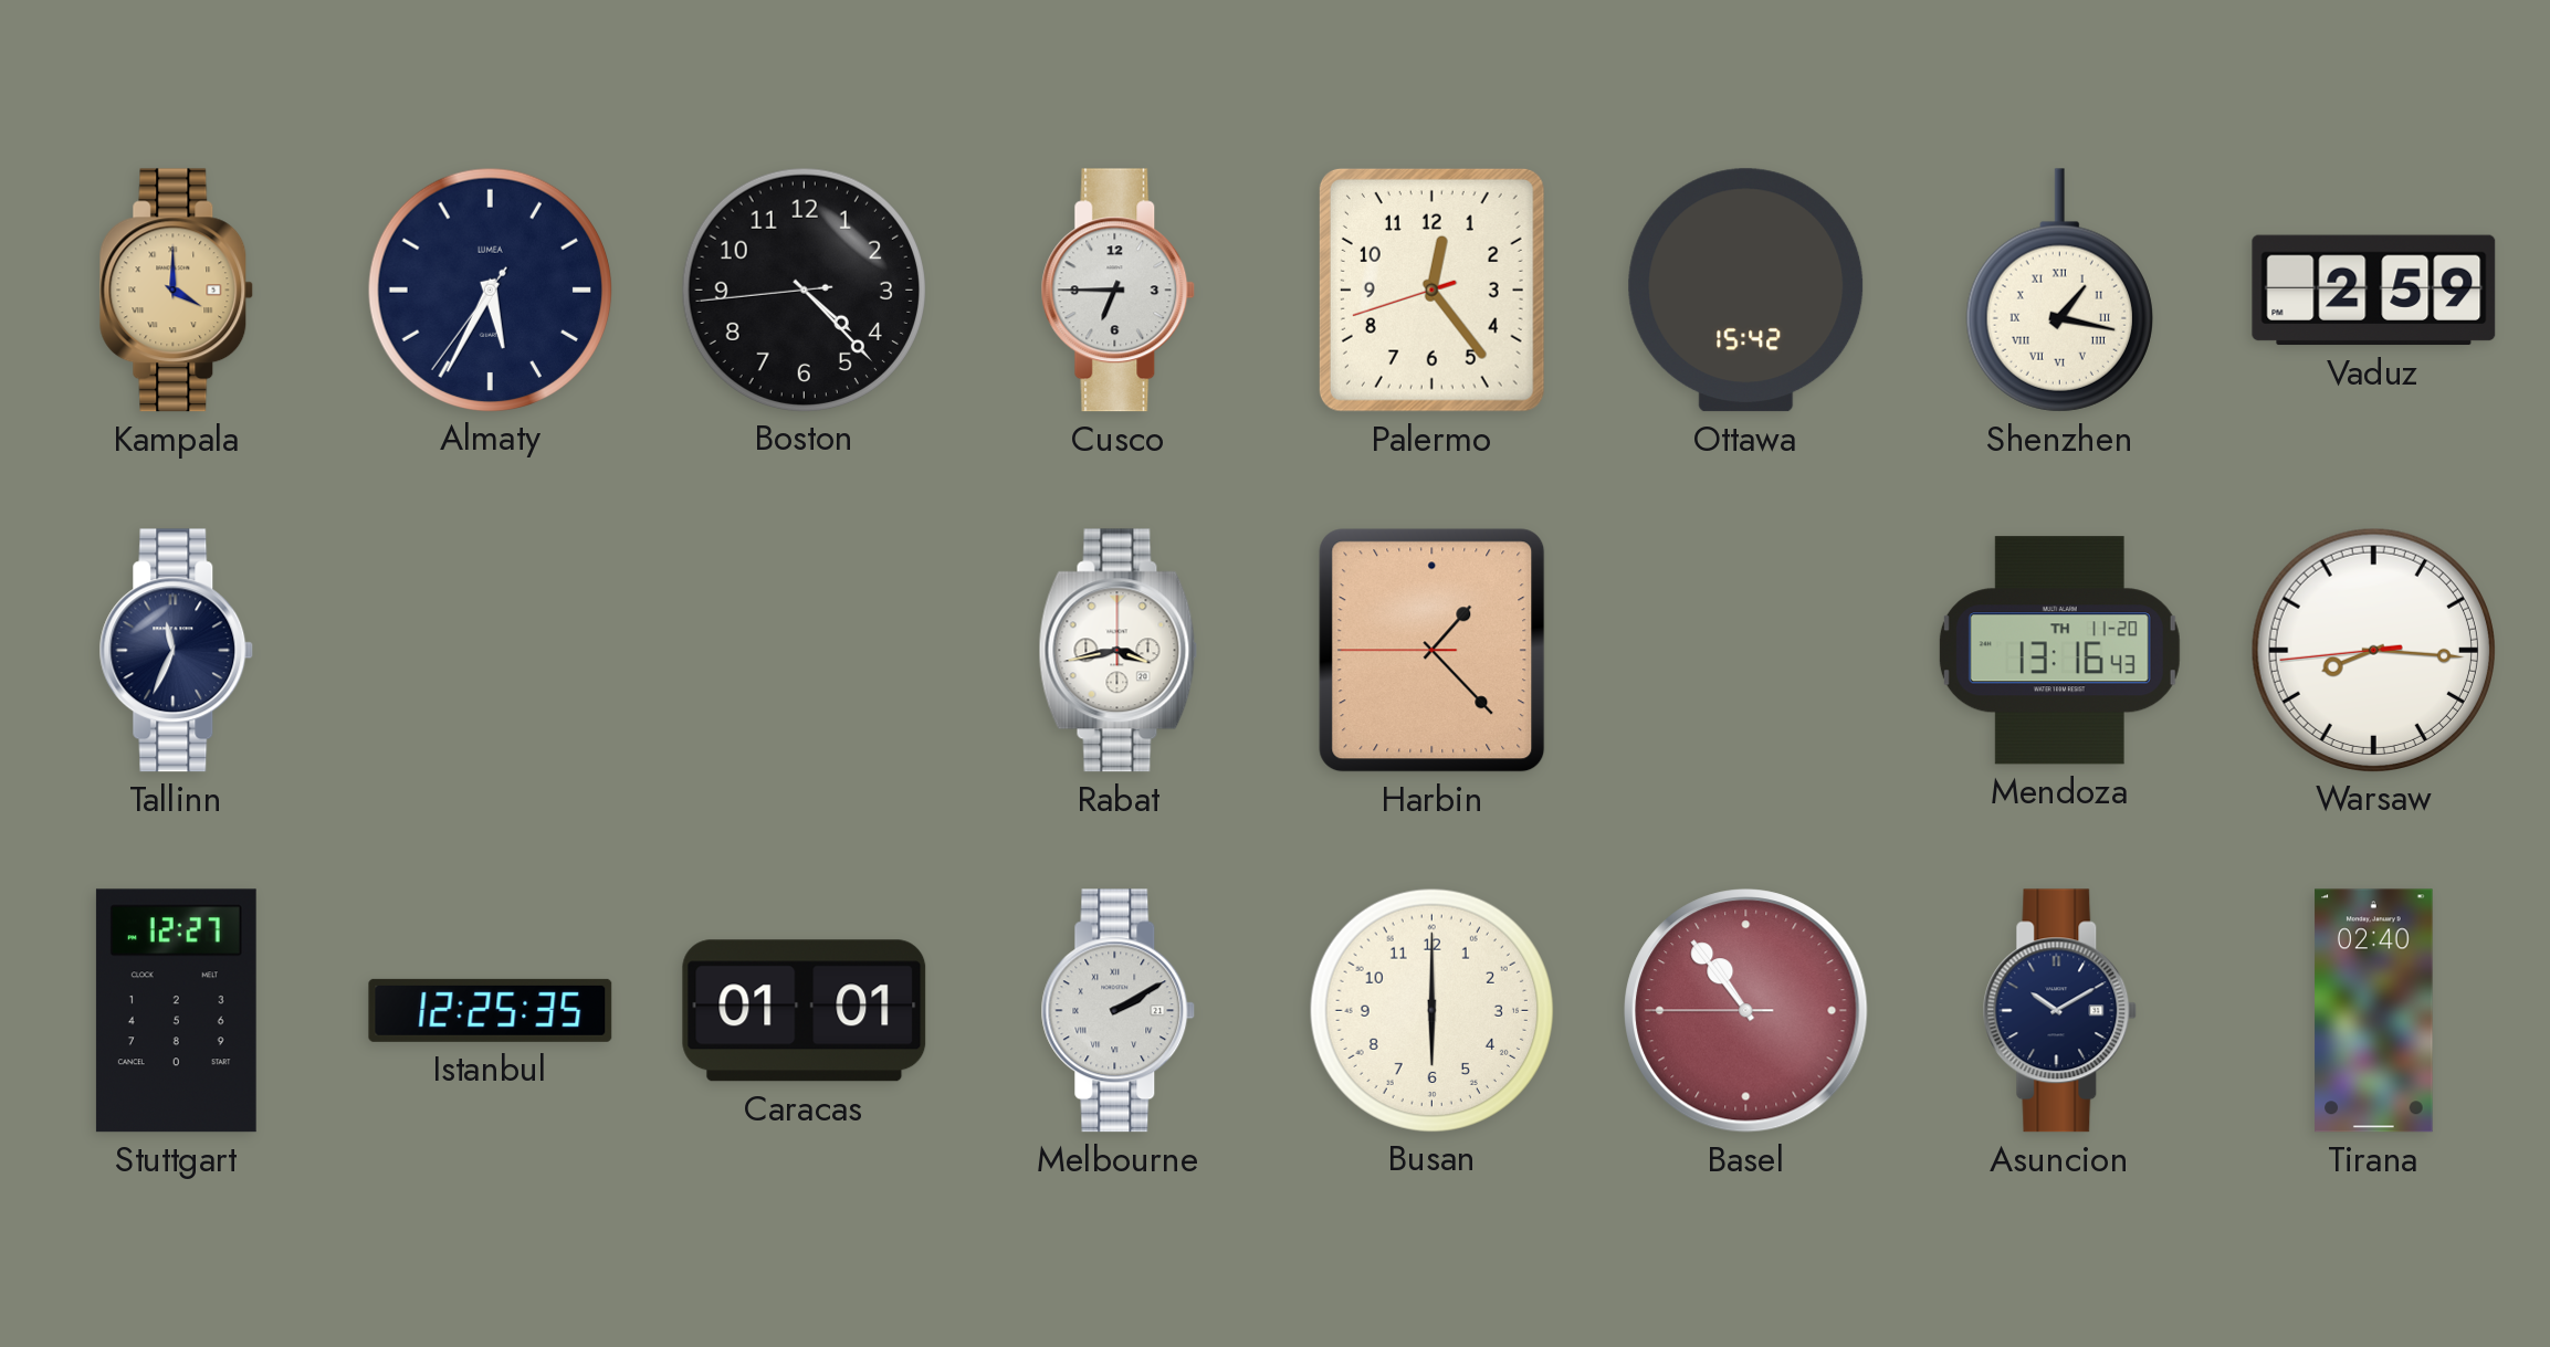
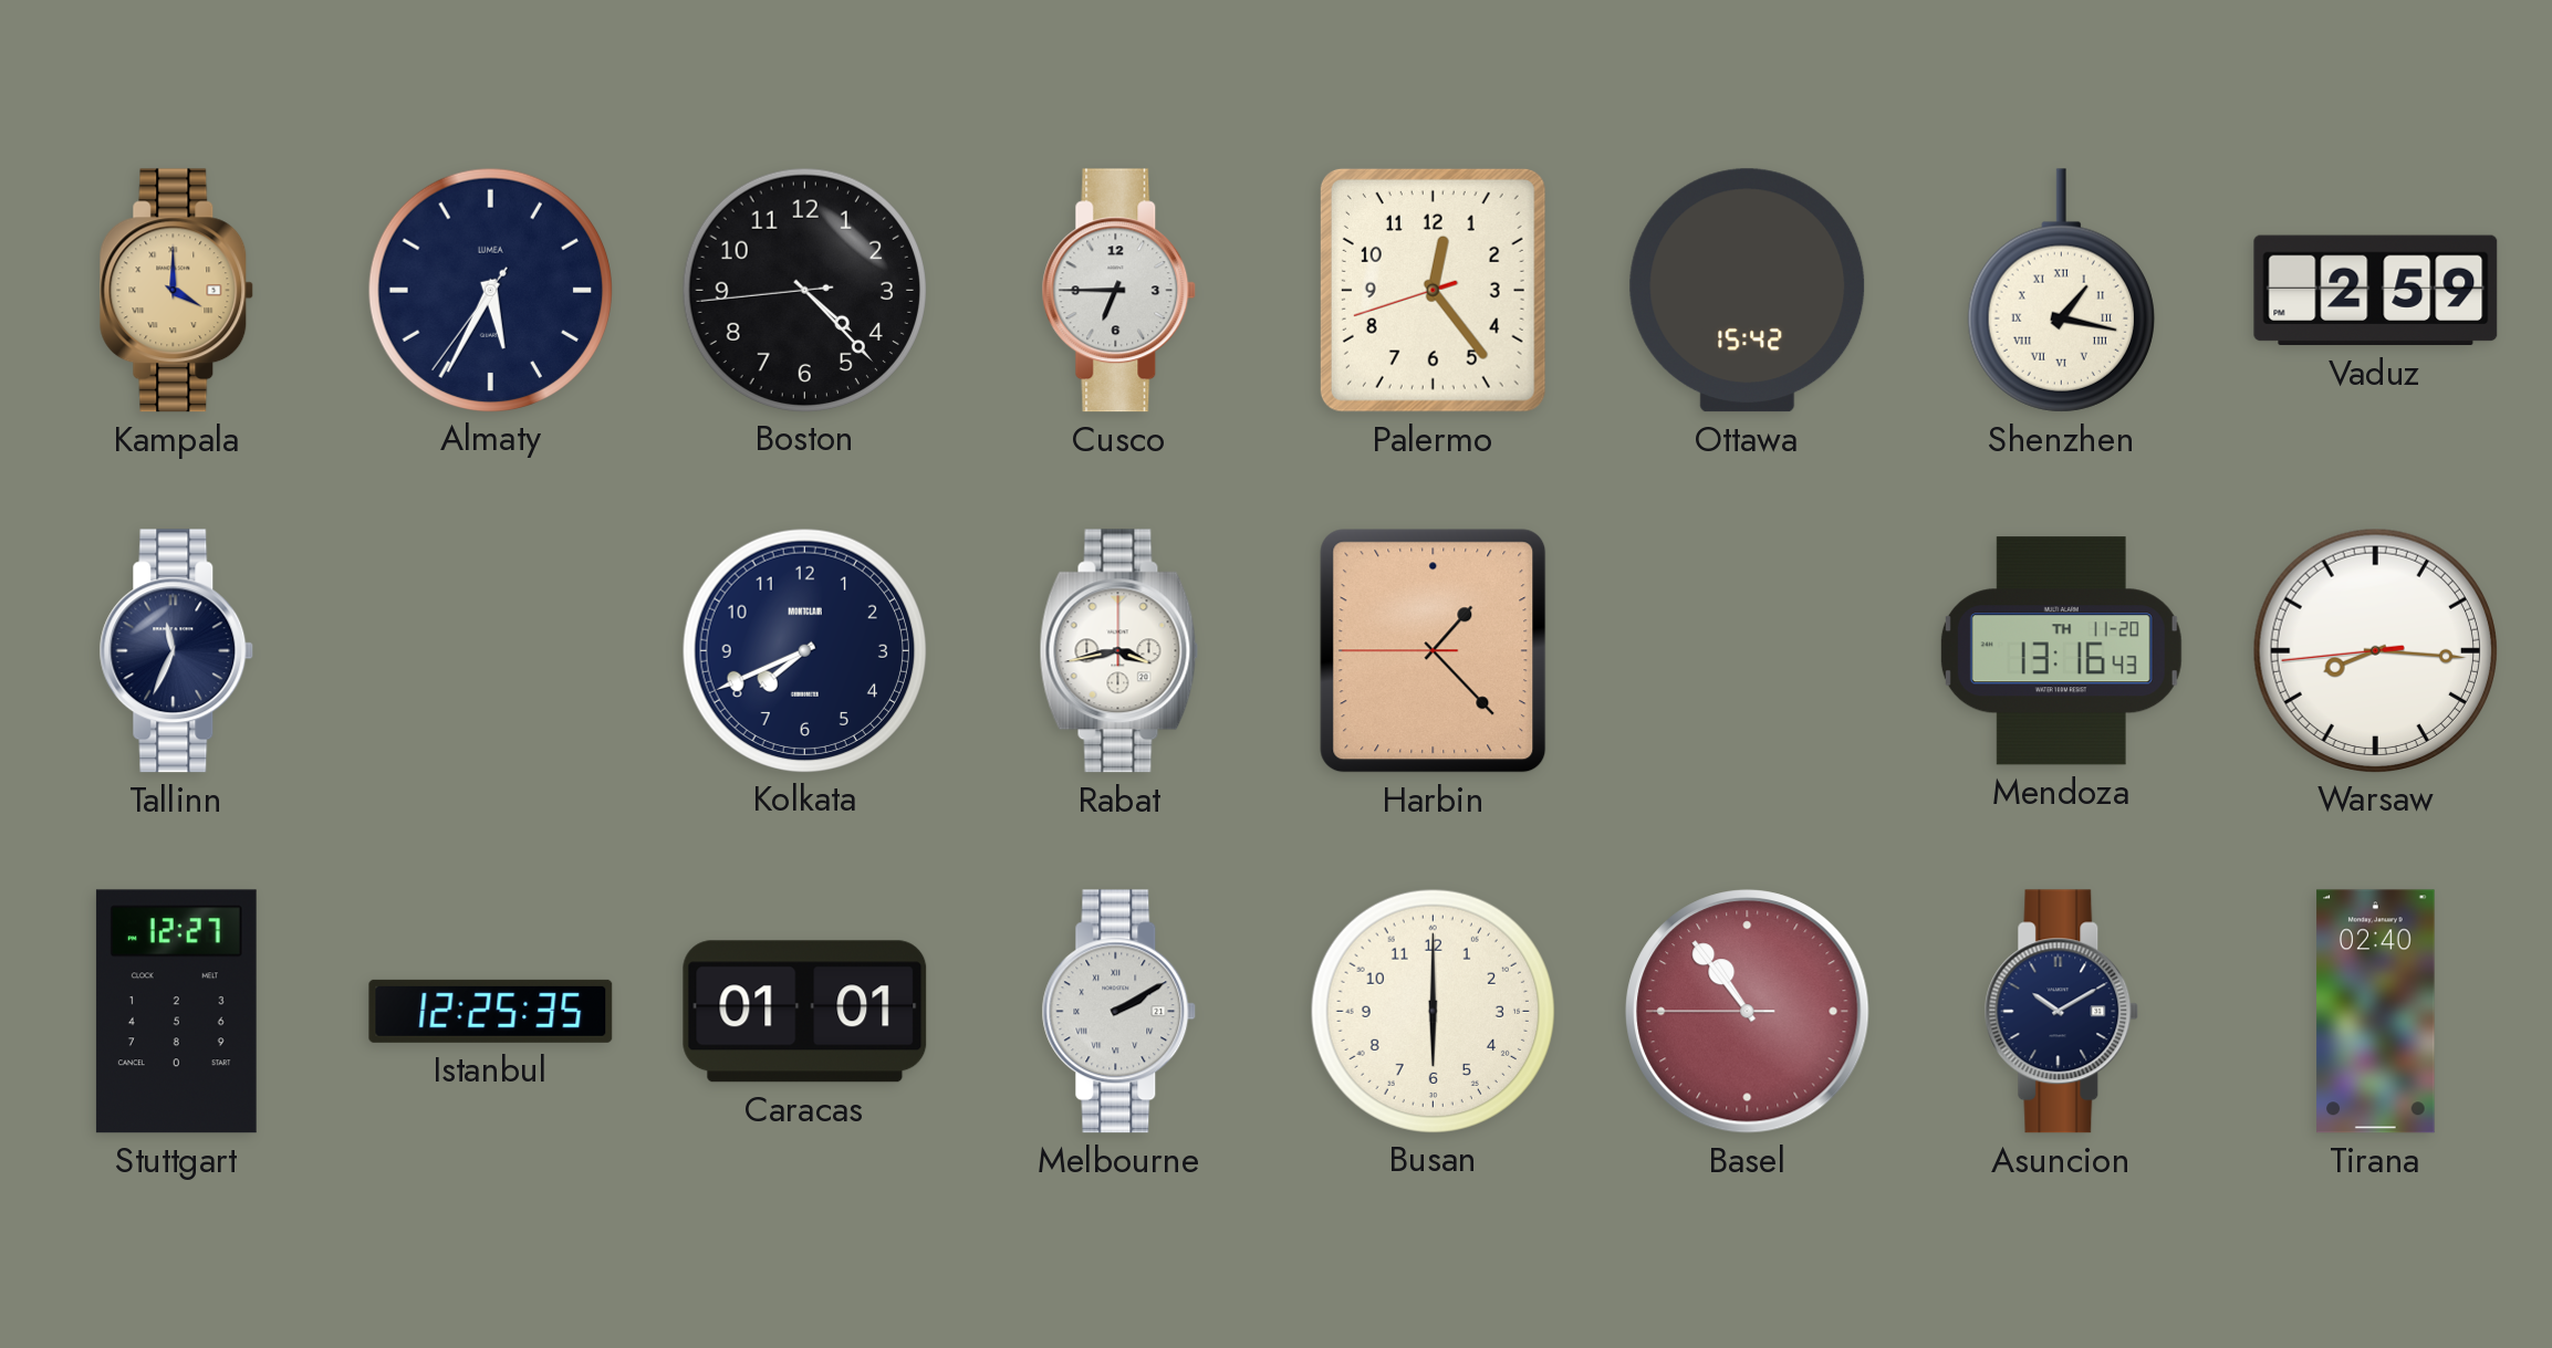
Kolkata: none -> 7:41 (804, 650)
